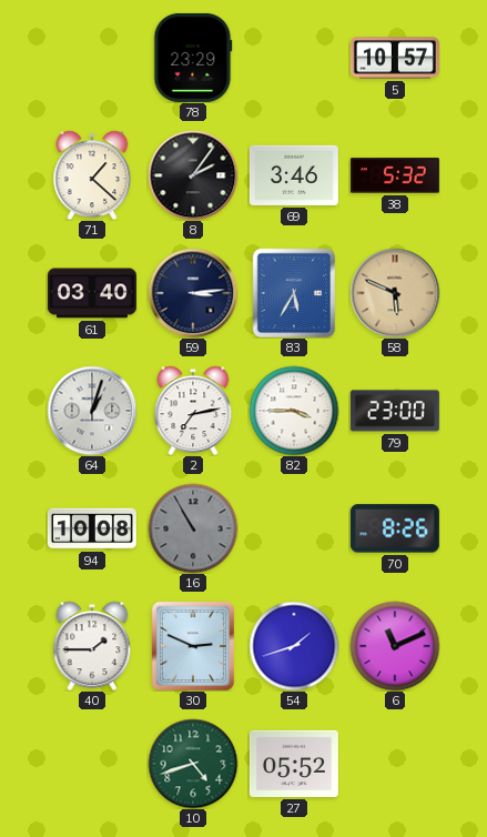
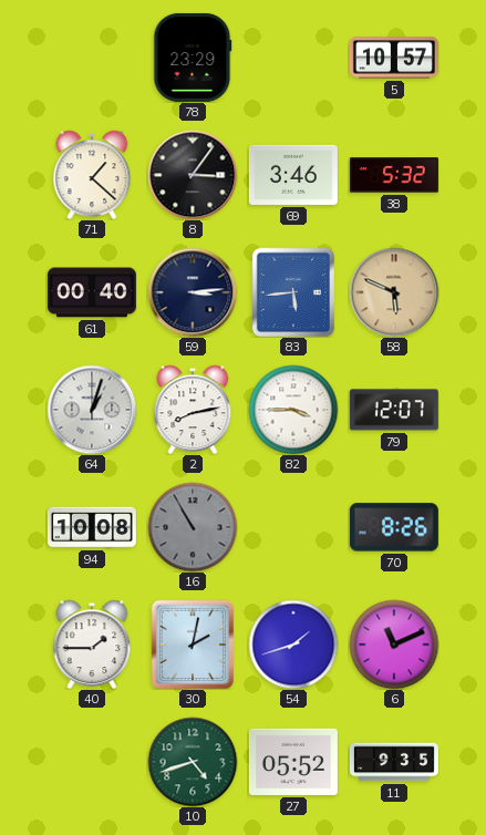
8: 2:06 -> 3:06 (193, 175)
61: 03:40 -> 00:40 (92, 292)
83: 5:35 -> 5:44 (293, 292)
2: 7:13 -> 8:13 (193, 410)
79: 23:00 -> 12:07 (394, 410)
30: 2:49 -> 2:02 (193, 645)
11: none -> 9:35 (394, 762)
